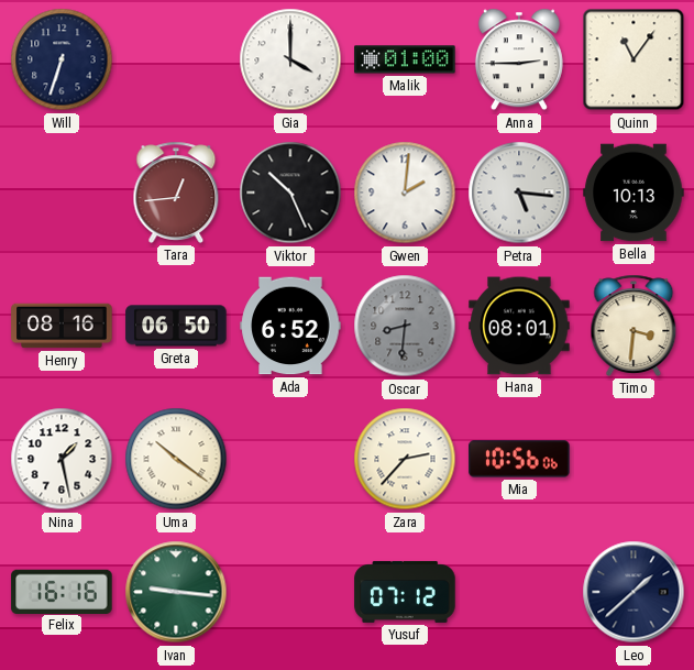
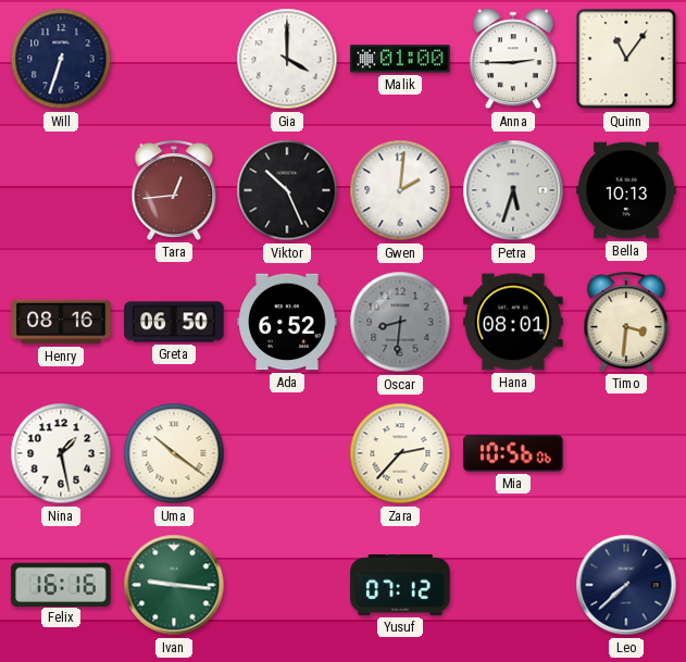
Petra: 5:16 -> 5:33 (513, 190)
Leo: 1:38 -> 7:38 (626, 585)
